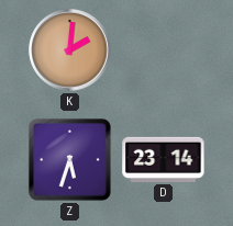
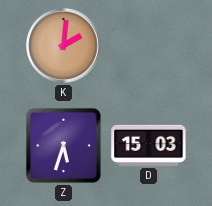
D: 23:14 -> 15:03 (149, 145)
